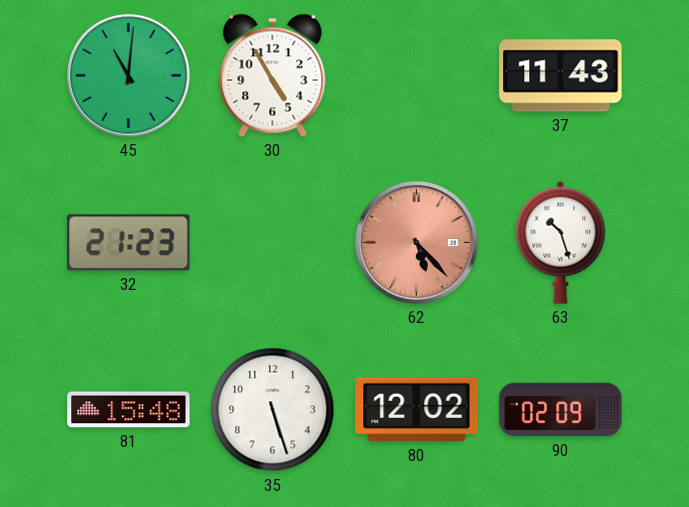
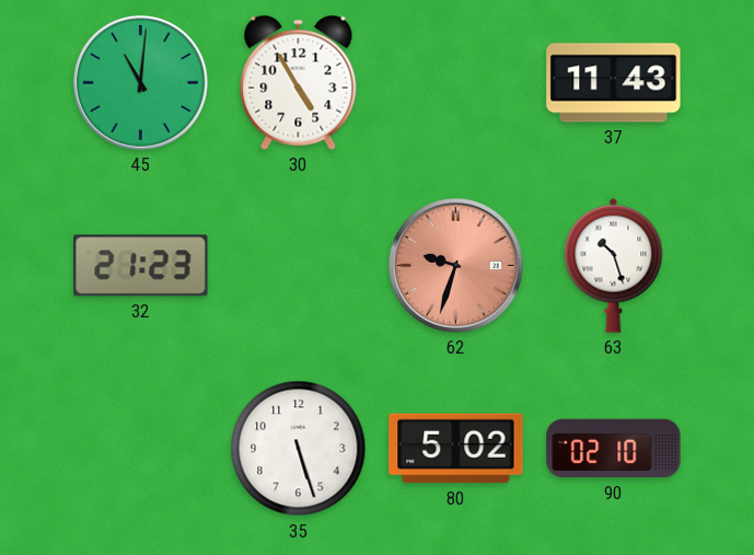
62: 5:23 -> 9:33 (455, 265)
81: 15:48 -> none (129, 410)
80: 12:02 -> 5:02 (456, 449)
90: 02:09 -> 02:10 (614, 449)
